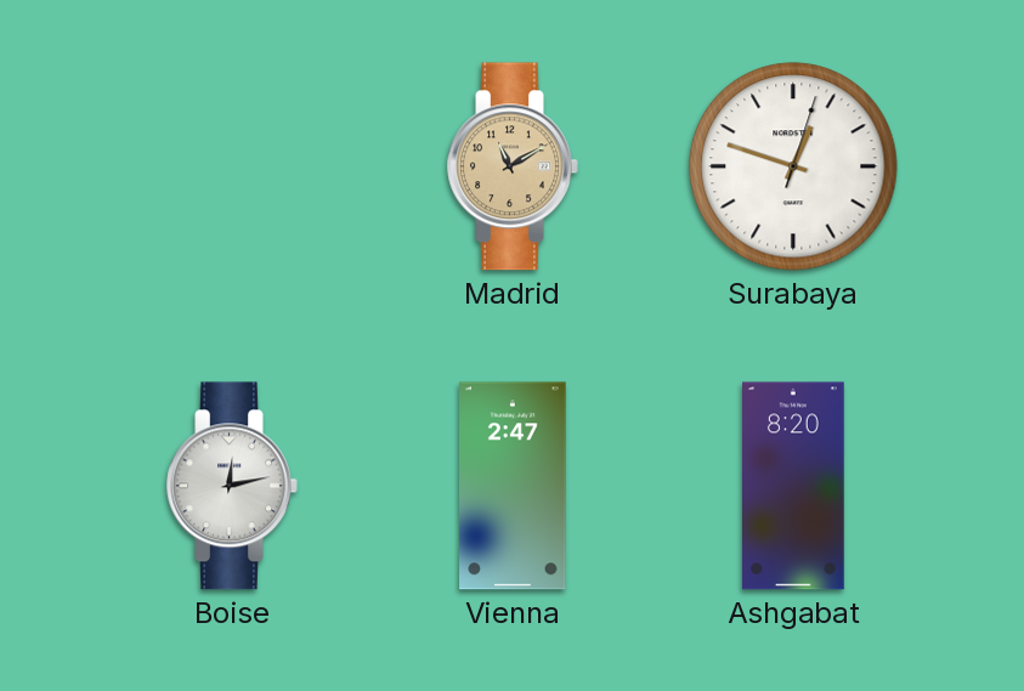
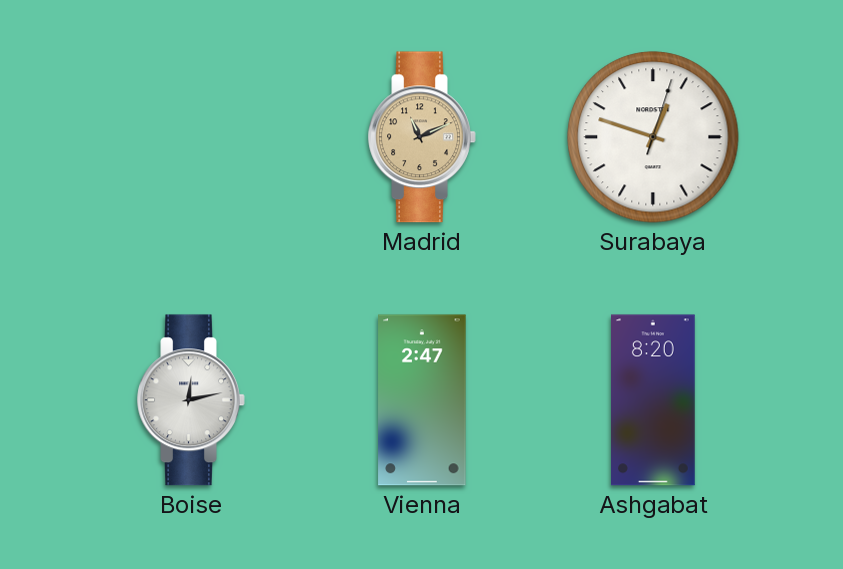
Madrid: 11:10 -> 11:11 (422, 137)
